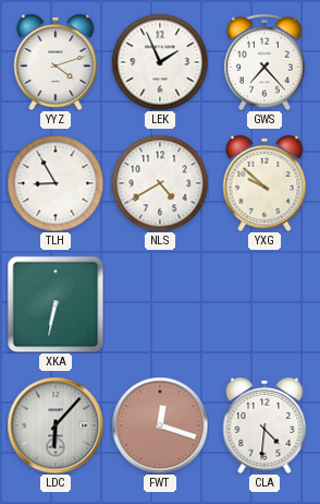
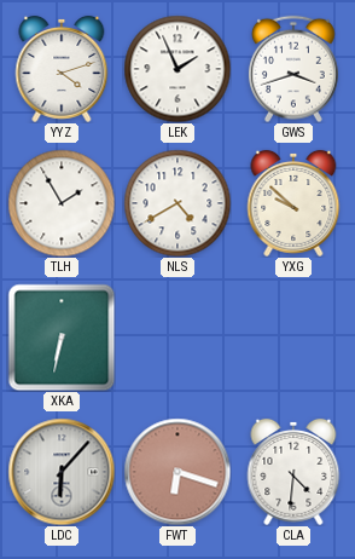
GWS: 7:23 -> 3:42 (293, 69)
TLH: 8:55 -> 1:55 (62, 203)
FWT: 12:18 -> 6:18 (177, 472)
